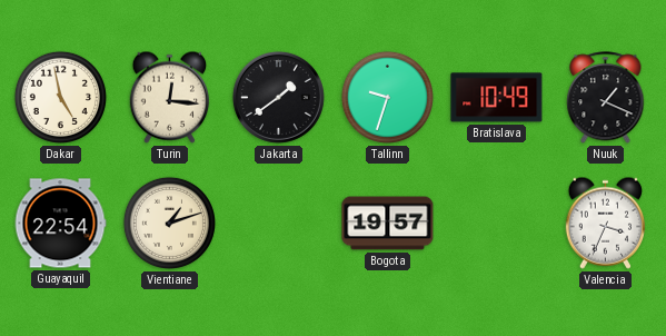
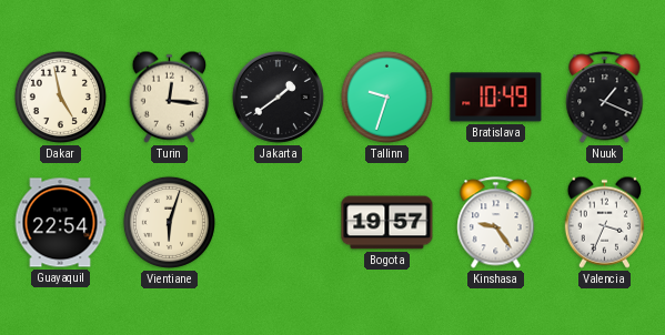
Vientiane: 1:12 -> 6:03 (169, 222)
Kinshasa: none -> 9:24 (496, 223)
